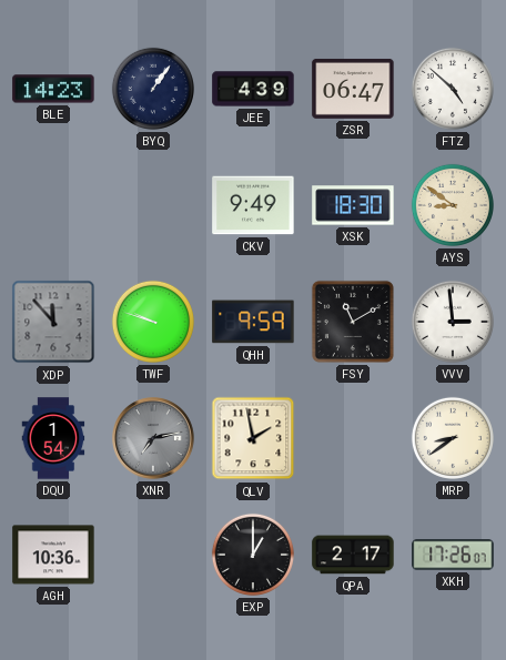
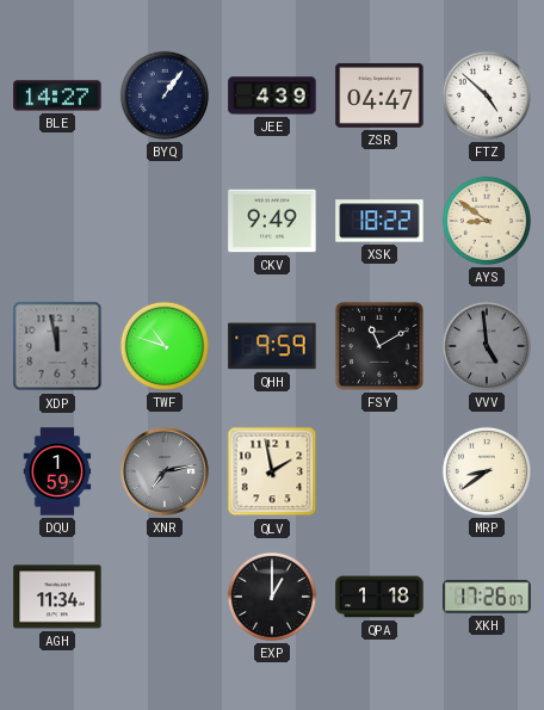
BLE: 14:23 -> 14:27 (57, 95)
ZSR: 06:47 -> 04:47 (379, 95)
XSK: 18:30 -> 18:22 (379, 221)
XDP: 11:53 -> 11:58 (57, 346)
TWF: 9:48 -> 10:48 (165, 346)
VVV: 2:59 -> 4:59 (487, 346)
VVV dial: white -> grey (487, 346)
DQU: 1:54 -> 1:59 (57, 471)
AGH: 10:36 -> 11:34 (57, 597)
QPA: 2:17 -> 1:18 (379, 597)
